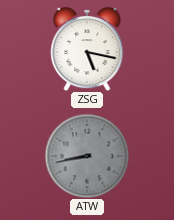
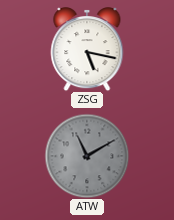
ATW: 8:43 -> 11:10 (87, 156)
